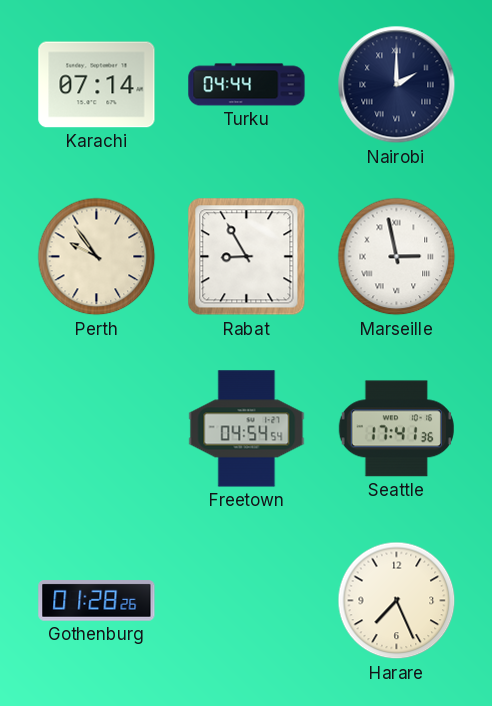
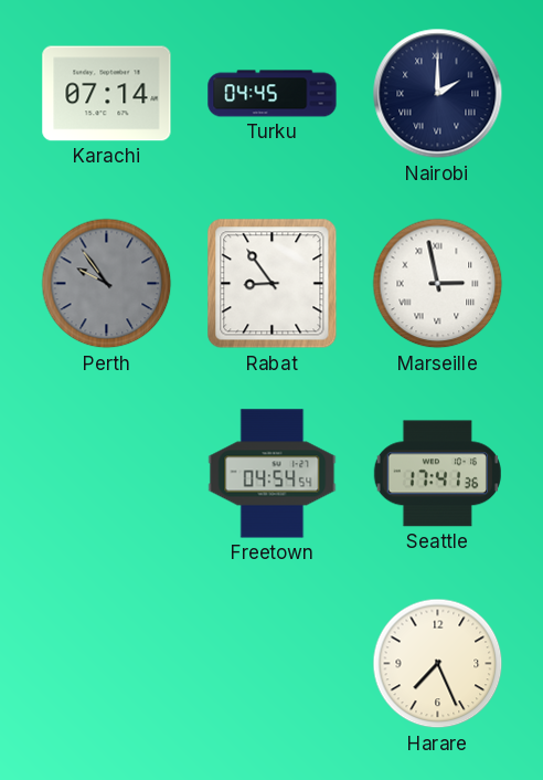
Turku: 04:44 -> 04:45 (273, 94)
Perth dial: cream -> grey (107, 284)
Rabat: 8:55 -> 8:54 (273, 284)
Gothenburg: 01:28 -> none (97, 601)
